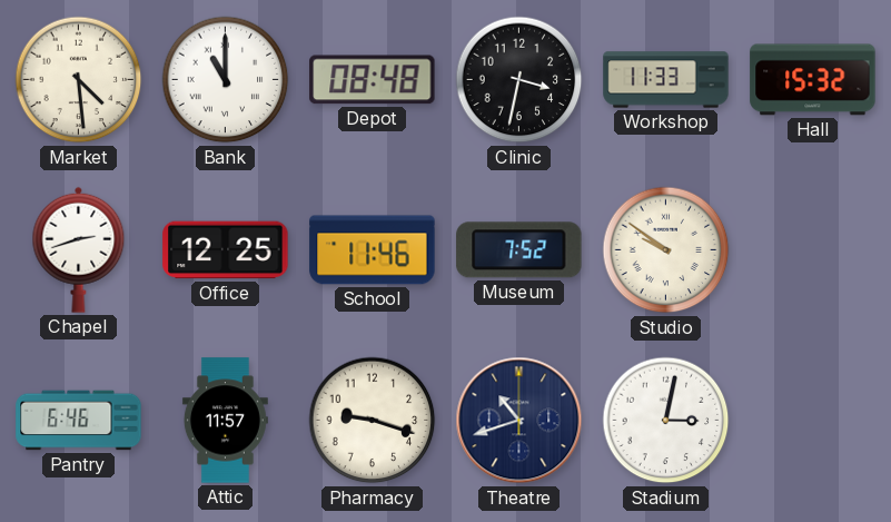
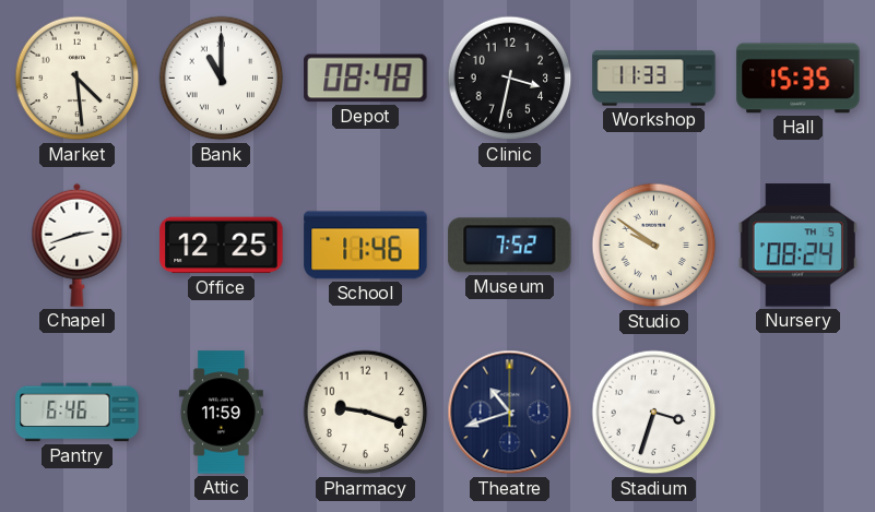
Hall: 15:32 -> 15:35 (799, 79)
Nursery: none -> 08:24 (797, 246)
Attic: 11:57 -> 11:59 (221, 413)
Stadium: 3:02 -> 3:33 (654, 413)
